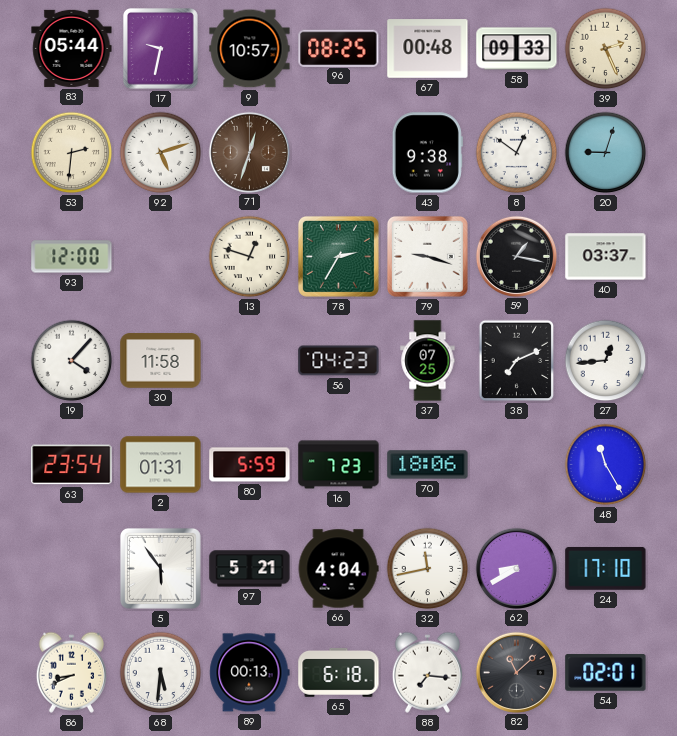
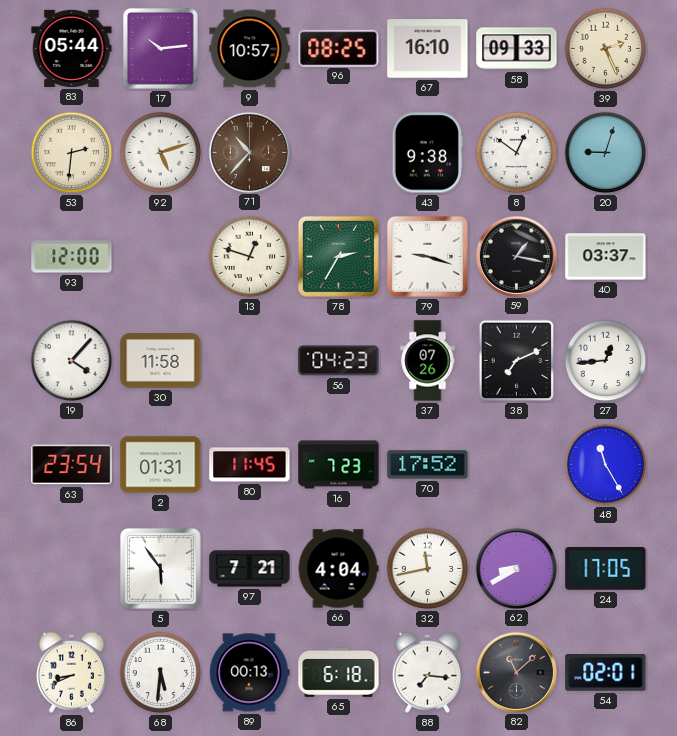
17: 9:32 -> 10:14 (160, 48)
67: 00:48 -> 16:10 (428, 49)
71: 12:33 -> 10:37 (249, 152)
37: 07:25 -> 07:26 (428, 361)
80: 5:59 -> 11:45 (250, 465)
70: 18:06 -> 17:52 (428, 465)
97: 5:21 -> 7:21 (250, 569)
24: 17:10 -> 17:05 (606, 568)
